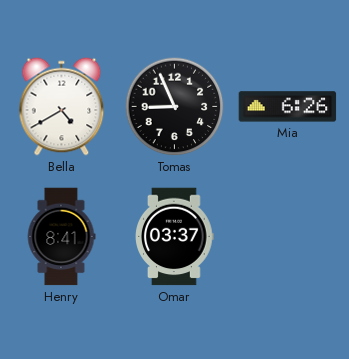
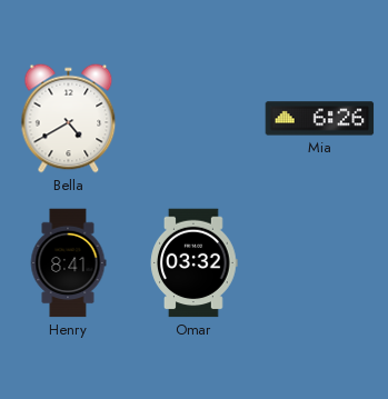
Tomas: 8:56 -> none (175, 107)
Omar: 03:37 -> 03:32 (195, 263)
